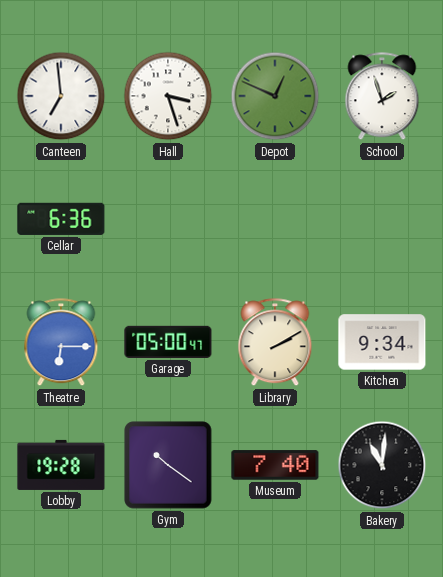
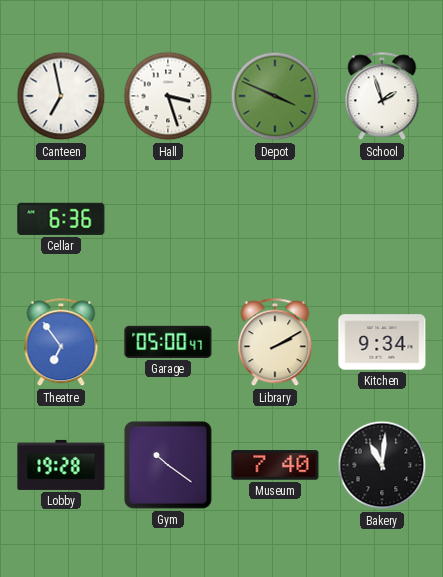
Canteen: 6:59 -> 6:58 (61, 96)
Depot: 12:49 -> 3:49 (275, 96)
Theatre: 6:15 -> 6:54 (61, 343)
